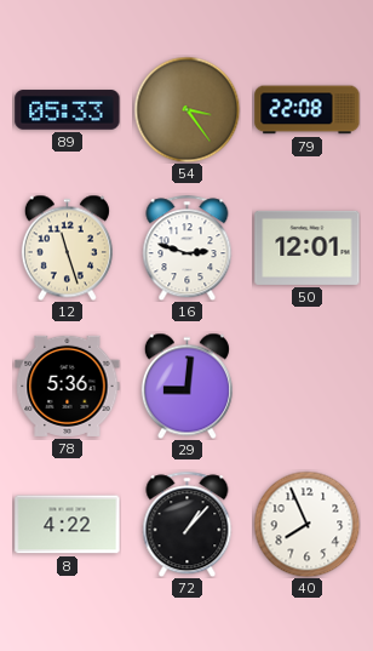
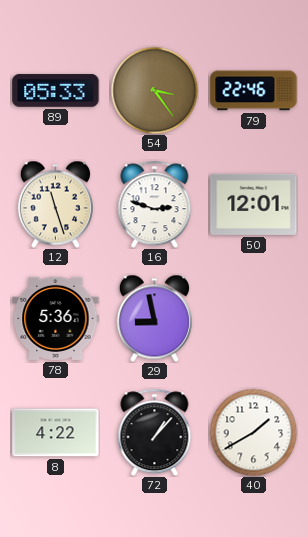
79: 22:08 -> 22:46 (254, 91)
29: 9:01 -> 8:58 (154, 318)
40: 7:56 -> 1:40 (253, 432)
